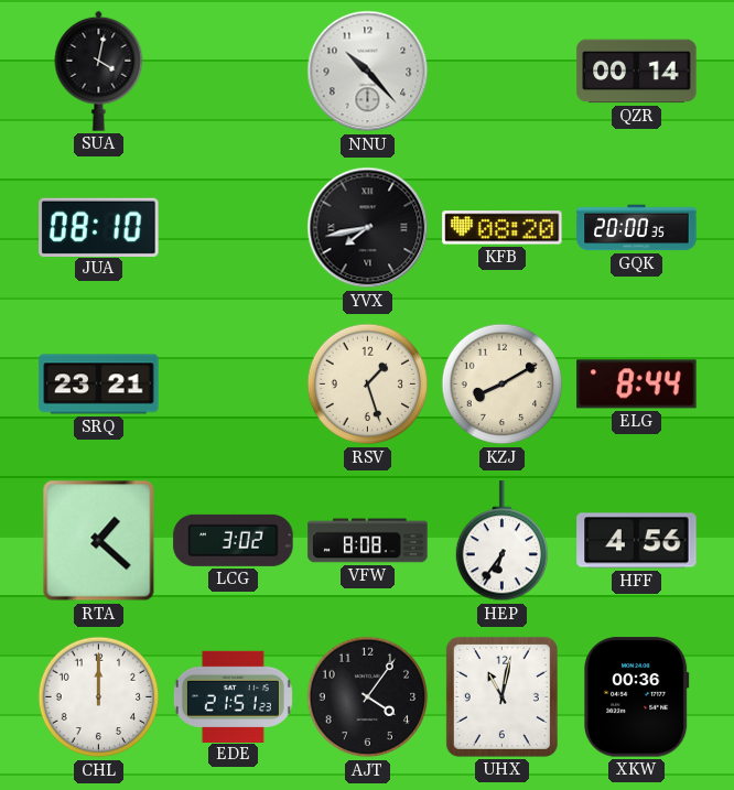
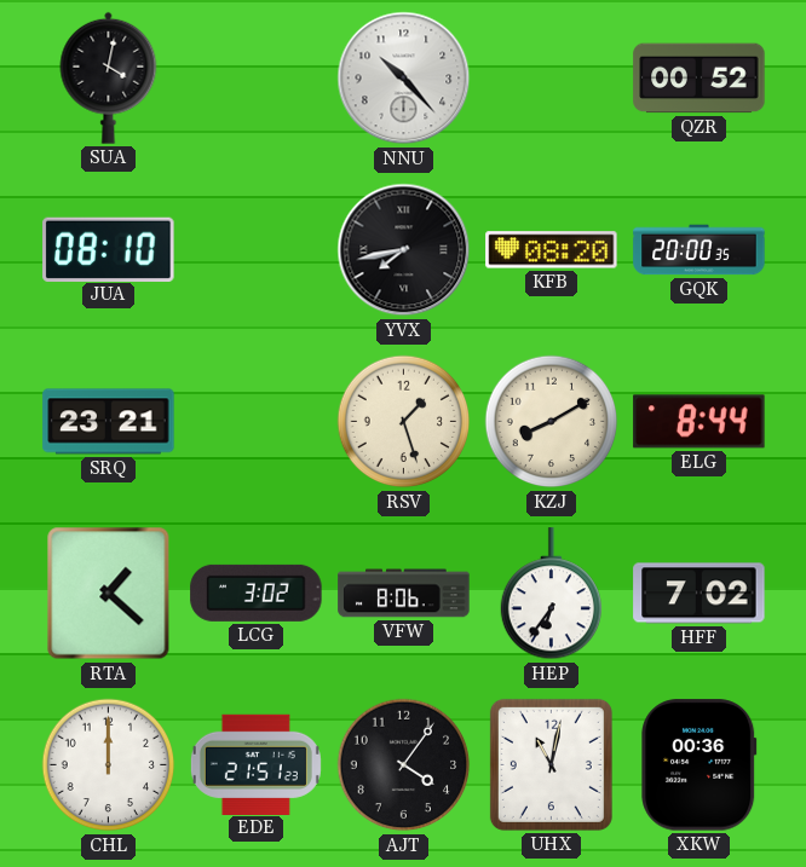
QZR: 00:14 -> 00:52 (700, 79)
VFW: 8:08 -> 8:06 (404, 594)
HFF: 4:56 -> 7:02 (700, 594)
